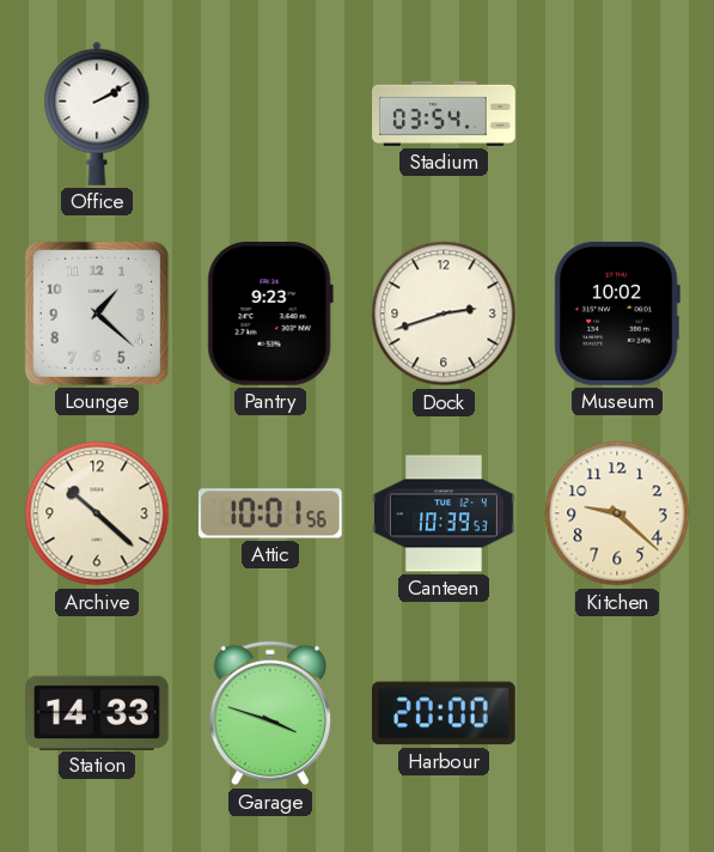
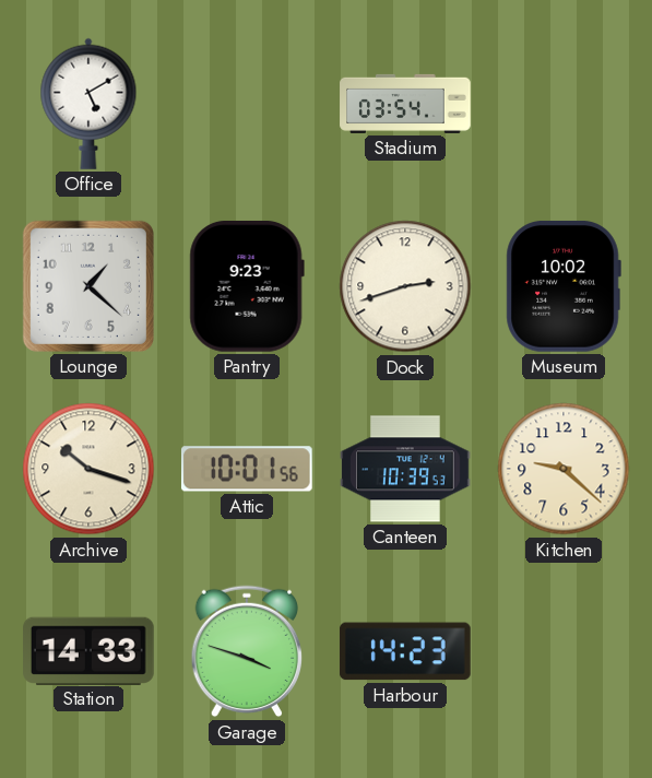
Office: 2:10 -> 5:10 (88, 104)
Archive: 10:22 -> 10:18 (88, 469)
Harbour: 20:00 -> 14:23 (405, 651)
